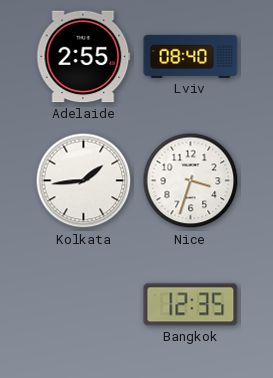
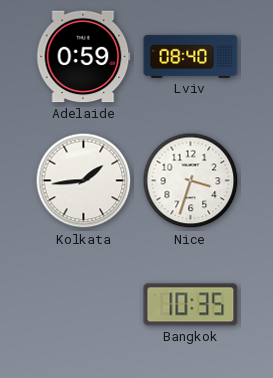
Adelaide: 2:55 -> 0:59 (84, 57)
Bangkok: 12:35 -> 10:35 (191, 305)
